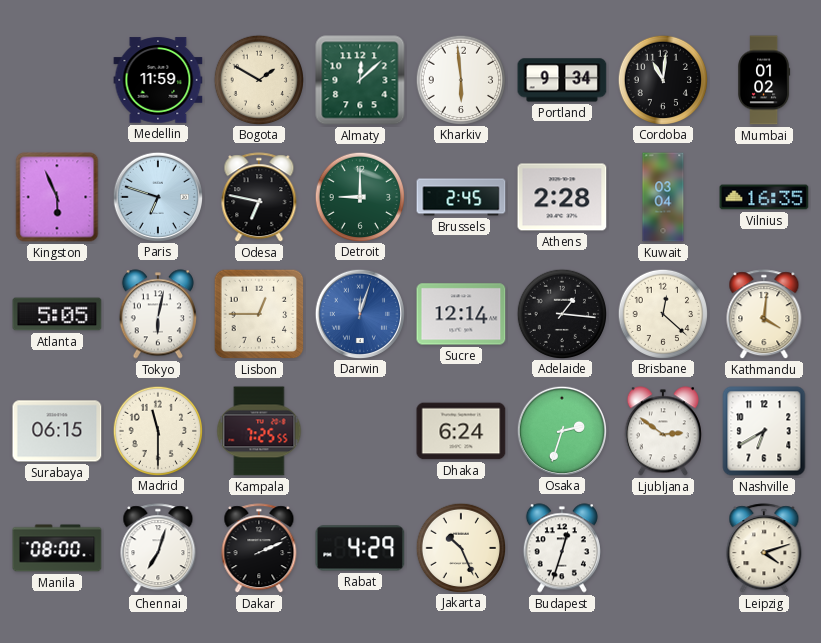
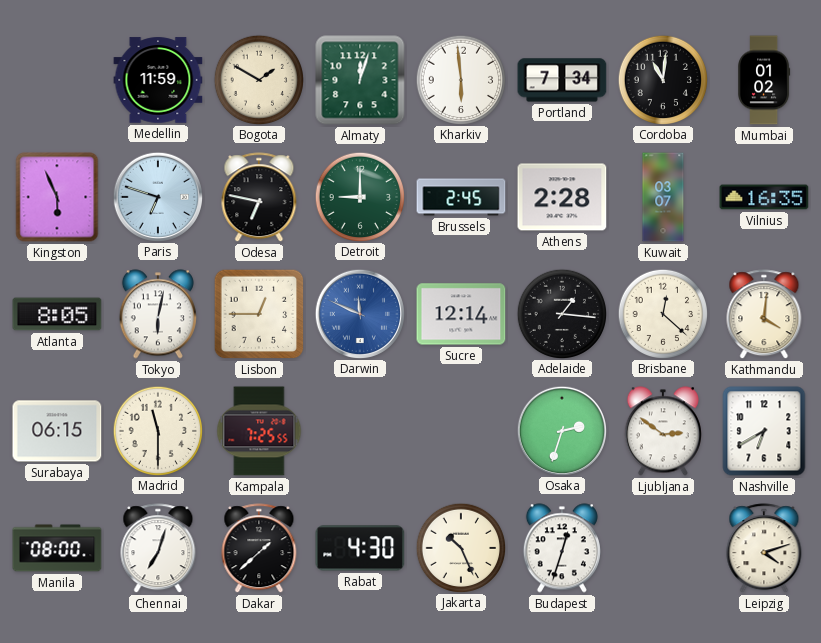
Almaty: 12:08 -> 12:03 (360, 80)
Portland: 9:34 -> 7:34 (562, 80)
Kuwait: 03:04 -> 03:07 (663, 197)
Atlanta: 5:05 -> 8:05 (57, 314)
Darwin: 12:03 -> 11:49 (359, 313)
Dhaka: 6:24 -> none (461, 431)
Dakar: 2:11 -> 1:38 (259, 549)
Rabat: 4:29 -> 4:30 (360, 548)
